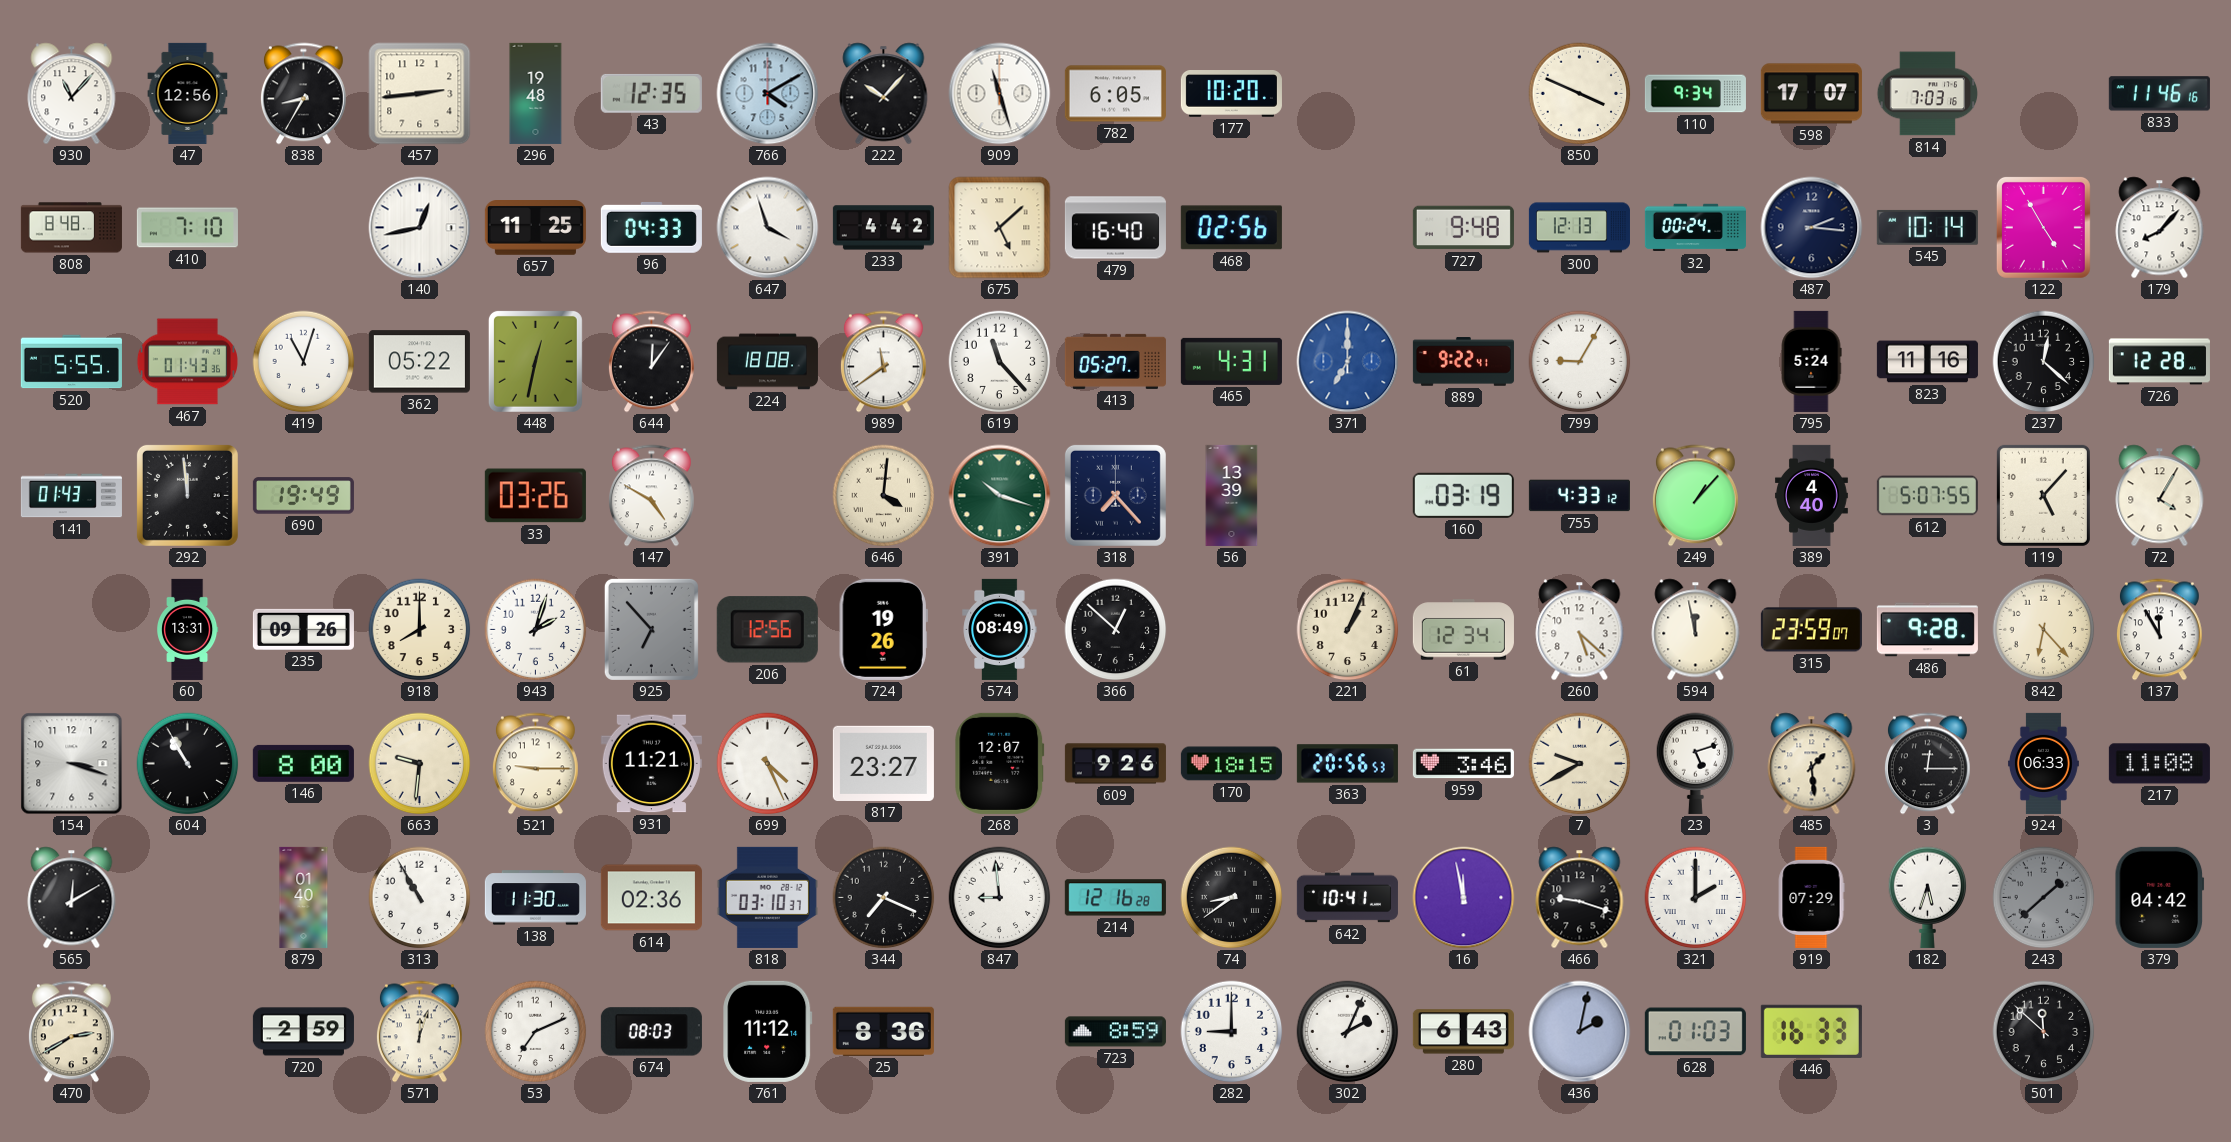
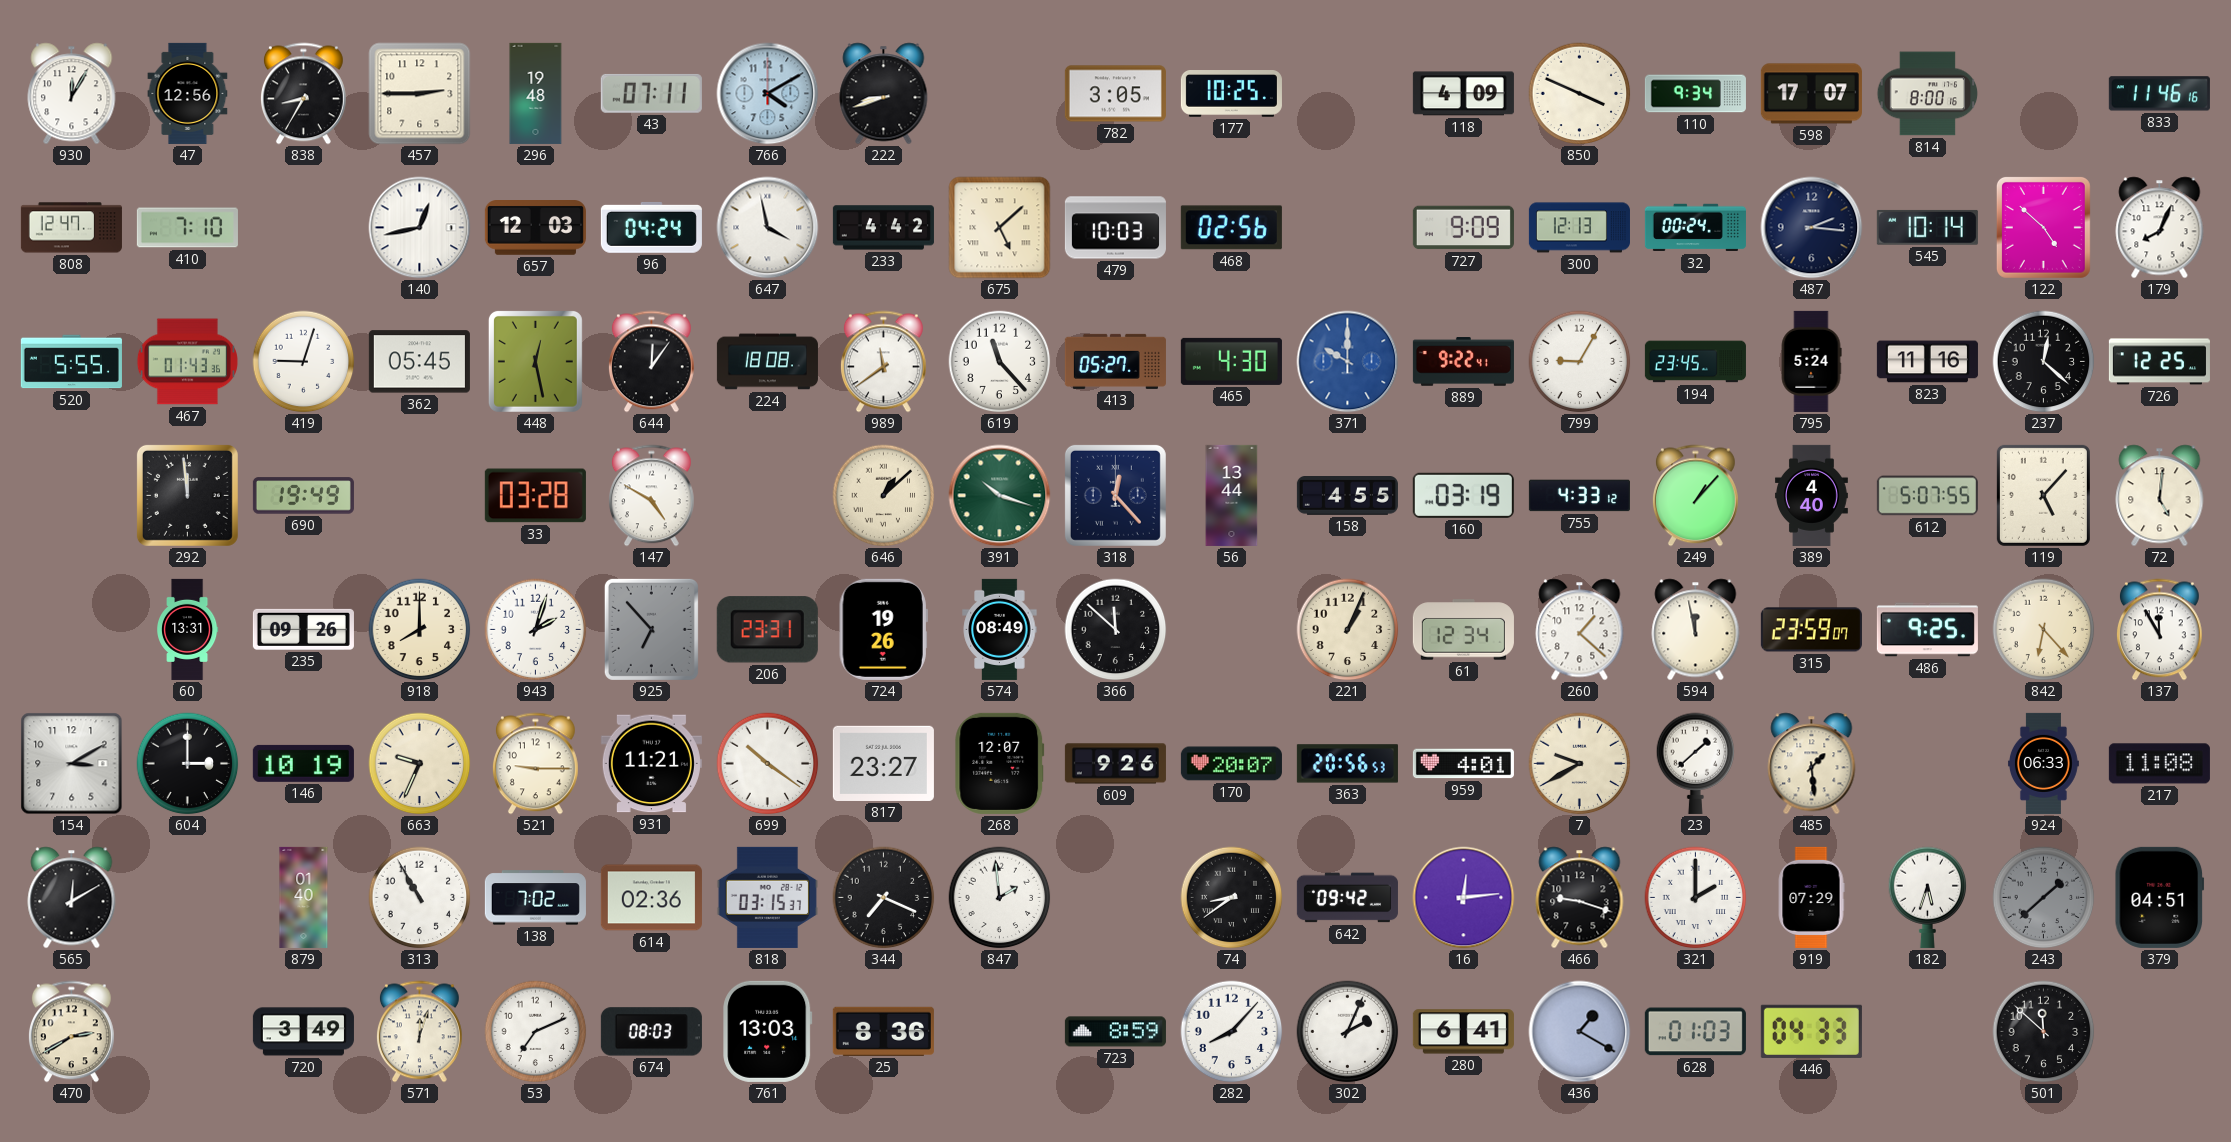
930: 11:07 -> 12:05 (72, 94)
457: 2:44 -> 2:45 (420, 94)
43: 12:35 -> 07:11 (651, 93)
222: 10:07 -> 8:42 (884, 94)
909: 11:27 -> none (1000, 94)
782: 6:05 -> 3:05 (1115, 94)
177: 10:20 -> 10:25 (1231, 94)
118: none -> 4:09 (1463, 94)
814: 7:03 -> 8:00 (1928, 94)
808: 8:48 -> 12:47 (71, 228)
657: 11:25 -> 12:03 (535, 228)
96: 04:33 -> 04:24 (651, 228)
647: 3:57 -> 3:58 (768, 228)
479: 16:40 -> 10:03 (1115, 228)
727: 9:48 -> 9:09 (1463, 228)
122: 4:55 -> 4:52 (2043, 227)
179: 8:07 -> 8:04 (2160, 228)
419: 11:03 -> 9:03 (304, 362)
362: 05:22 -> 05:45 (419, 362)
448: 12:32 -> 12:28 (535, 361)
465: 4:31 -> 4:30 (1231, 361)
371: 7:00 -> 10:00 (1348, 362)
194: none -> 23:45 (1695, 362)
726: 12:28 -> 12:25 (2159, 362)
141: 01:43 -> none (71, 496)
33: 03:26 -> 03:28 (535, 496)
646: 4:01 -> 1:08 (884, 496)
318: 7:23 -> 12:23 (1115, 495)
56: 13:39 -> 13:44 (1232, 495)
158: none -> 4:55 (1347, 496)
72: 4:05 -> 5:01 (2160, 496)
206: 12:56 -> 23:31 (767, 630)
366: 12:52 -> 11:52 (1116, 630)
260: 5:22 -> 1:22 (1580, 630)
486: 9:28 -> 9:25 (1927, 630)
154: 3:18 -> 3:10 (72, 764)
604: 10:55 -> 3:00 (188, 764)
146: 8:00 -> 10:19 (303, 763)
663: 9:31 -> 9:34 (420, 764)
699: 4:26 -> 10:21 (768, 764)
170: 18:15 -> 20:07 (1231, 764)
959: 3:46 -> 4:01 (1463, 764)
23: 5:12 -> 1:38 (1696, 763)
3: 12:15 -> none (1927, 764)
138: 11:30 -> 7:02 (535, 898)
818: 03:10 -> 03:15 (767, 897)
847: 8:59 -> 1:59 (1000, 898)
214: 12:16 -> none (1115, 898)
642: 10:41 -> 09:42 (1347, 898)
16: 11:58 -> 12:14 (1464, 898)
379: 04:42 -> 04:51 (2159, 897)
720: 2:59 -> 3:49 (303, 1032)
761: 11:12 -> 13:03 (768, 1031)
282: 9:00 -> 8:07 (1232, 1032)
280: 6:43 -> 6:41 (1463, 1032)
436: 2:02 -> 1:20 (1580, 1032)
446: 16:33 -> 04:33 (1811, 1031)
